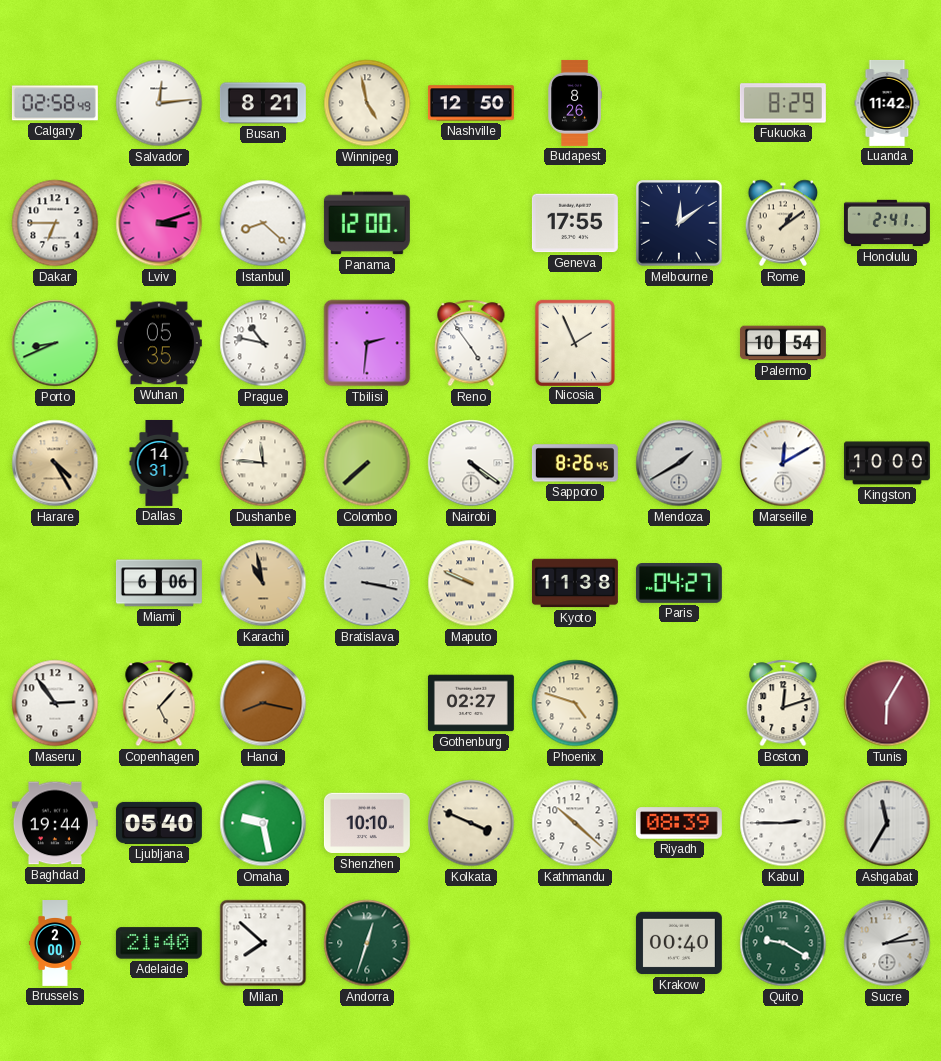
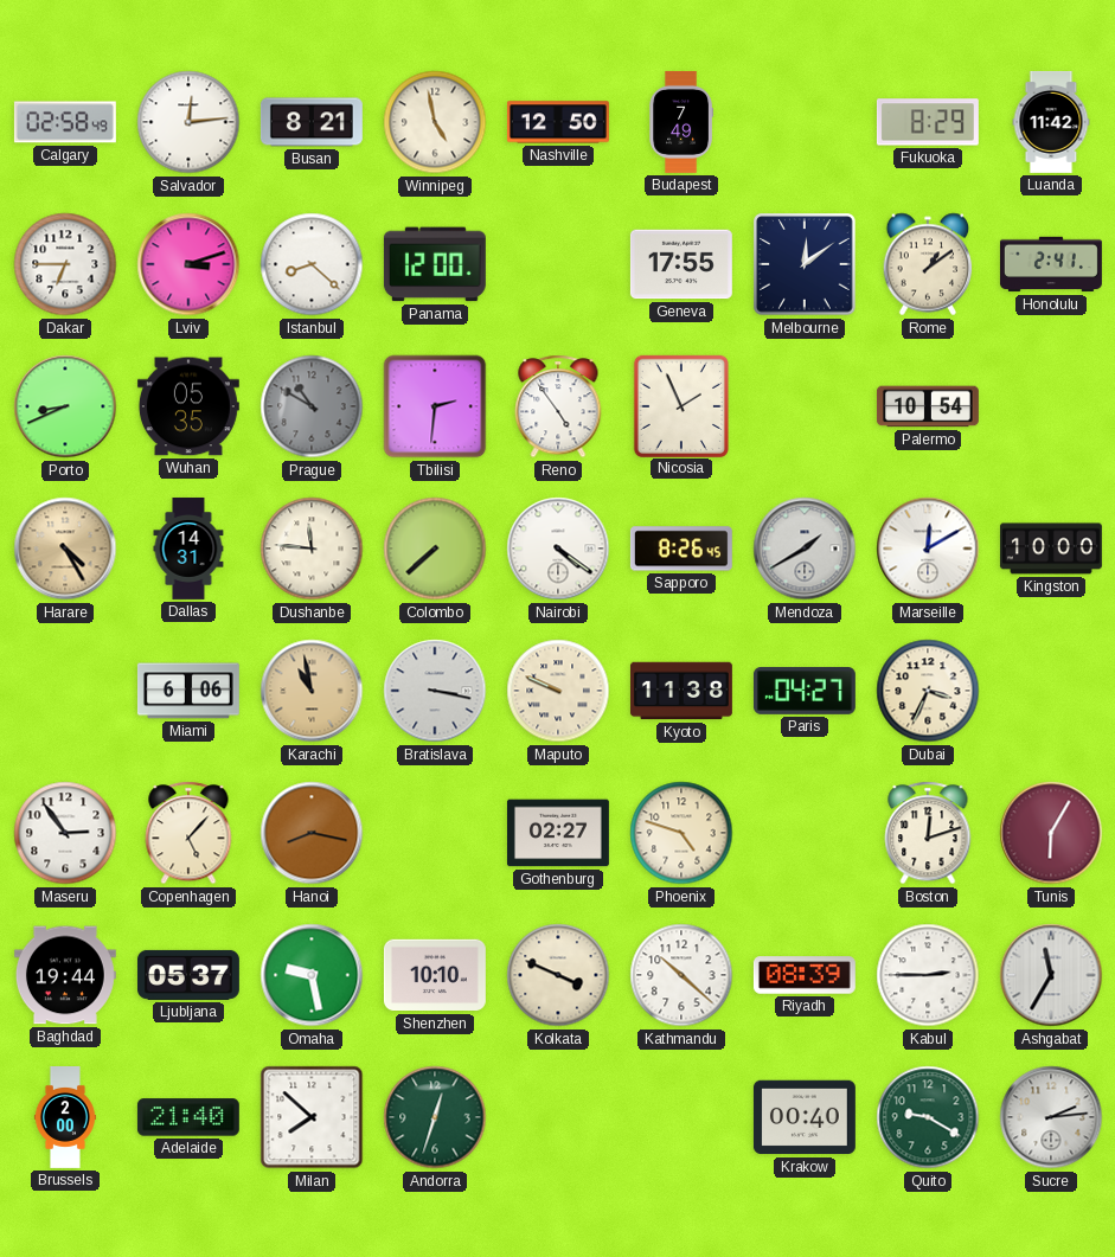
Budapest: 8:26 -> 7:49 (681, 122)
Prague: 10:47 -> 10:50 (312, 406)
Prague dial: white -> grey (312, 406)
Dubai: none -> 3:34 (928, 691)
Ljubljana: 05:40 -> 05:37 (188, 975)
